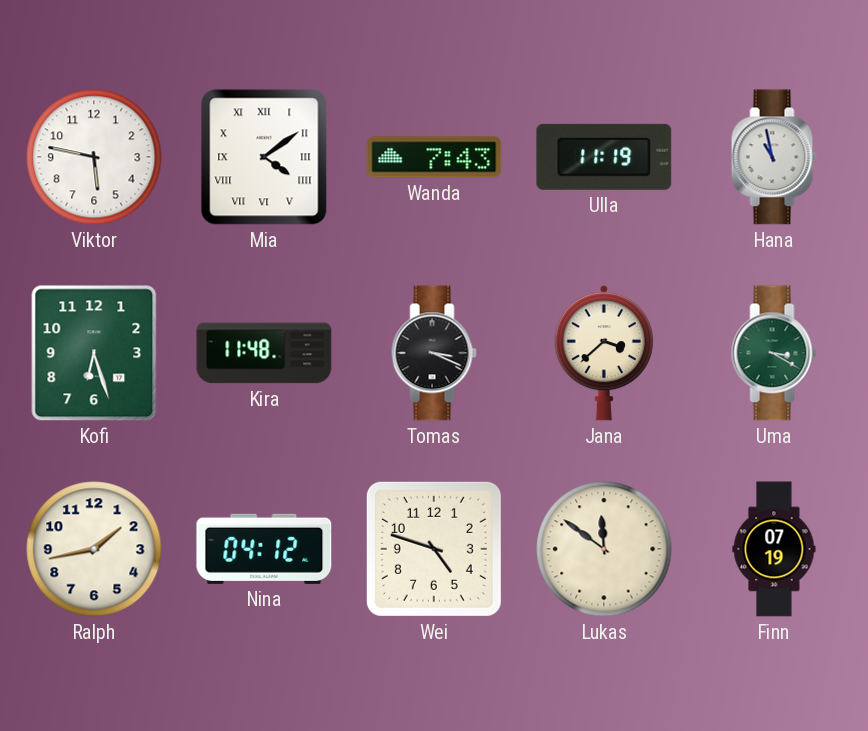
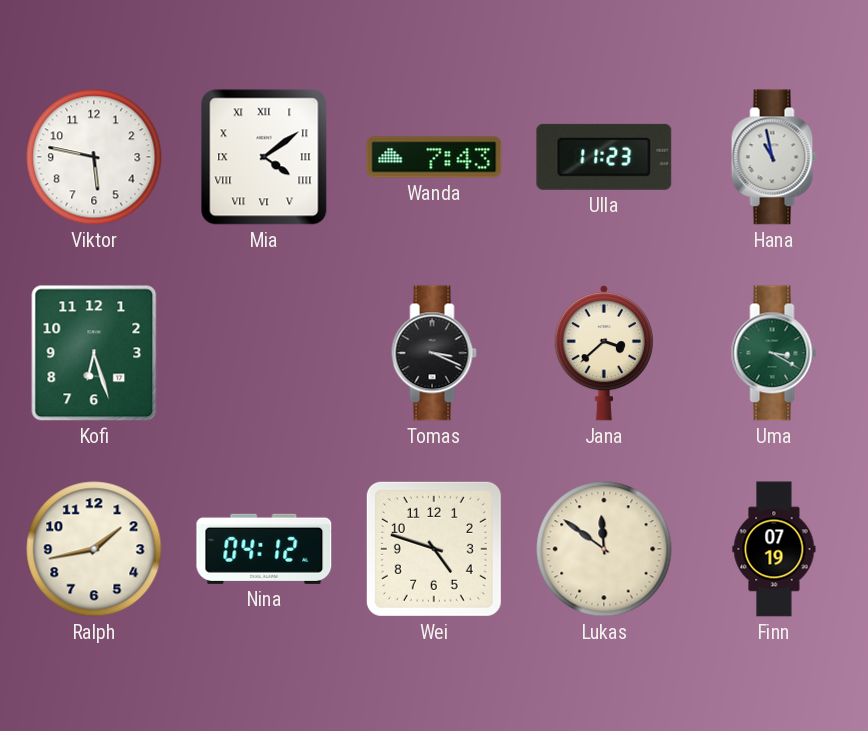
Ulla: 11:19 -> 11:23 (604, 157)
Kira: 11:48 -> none (264, 353)
